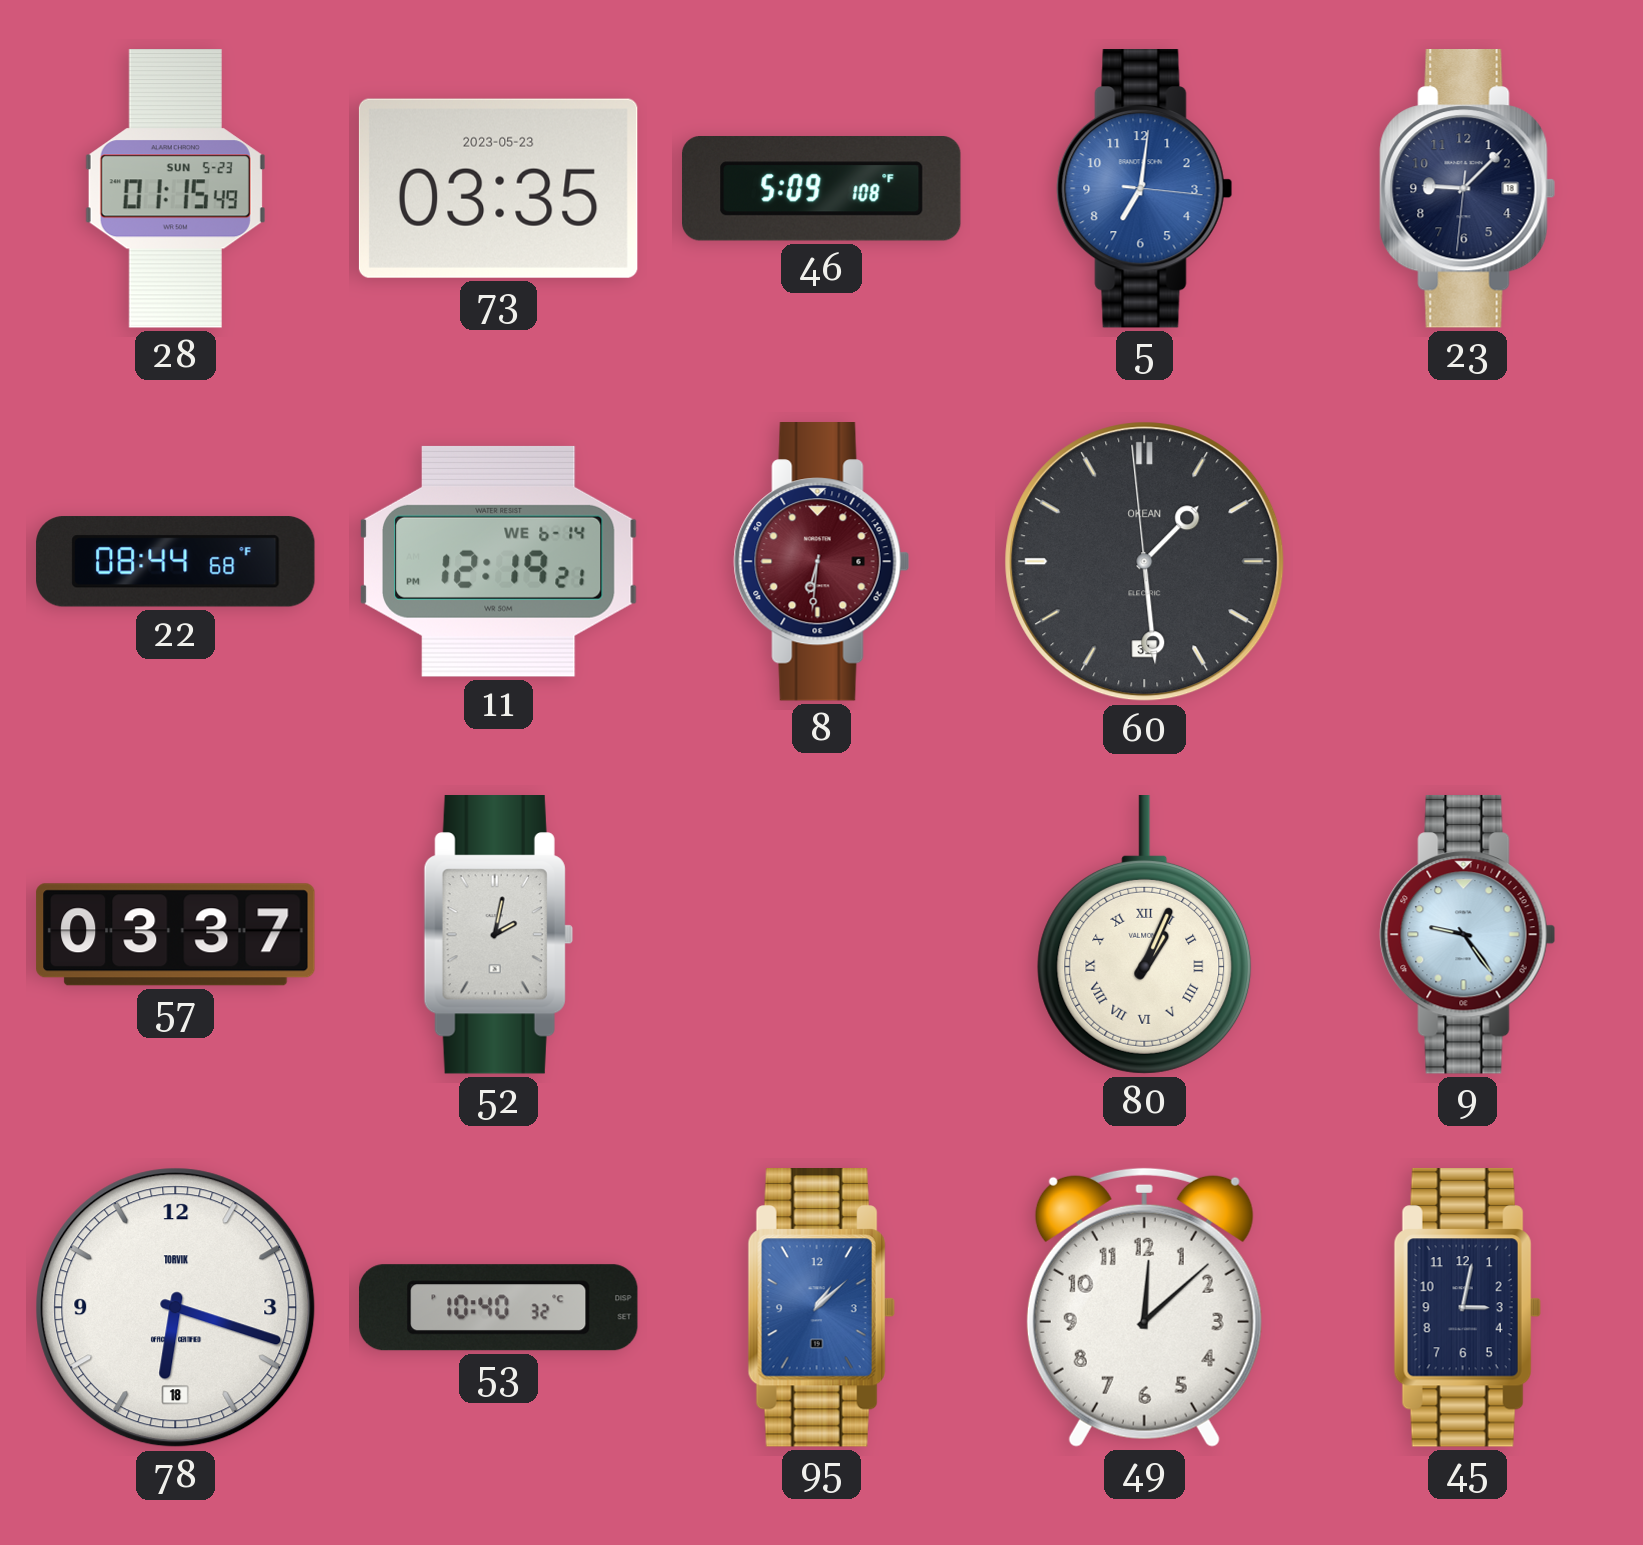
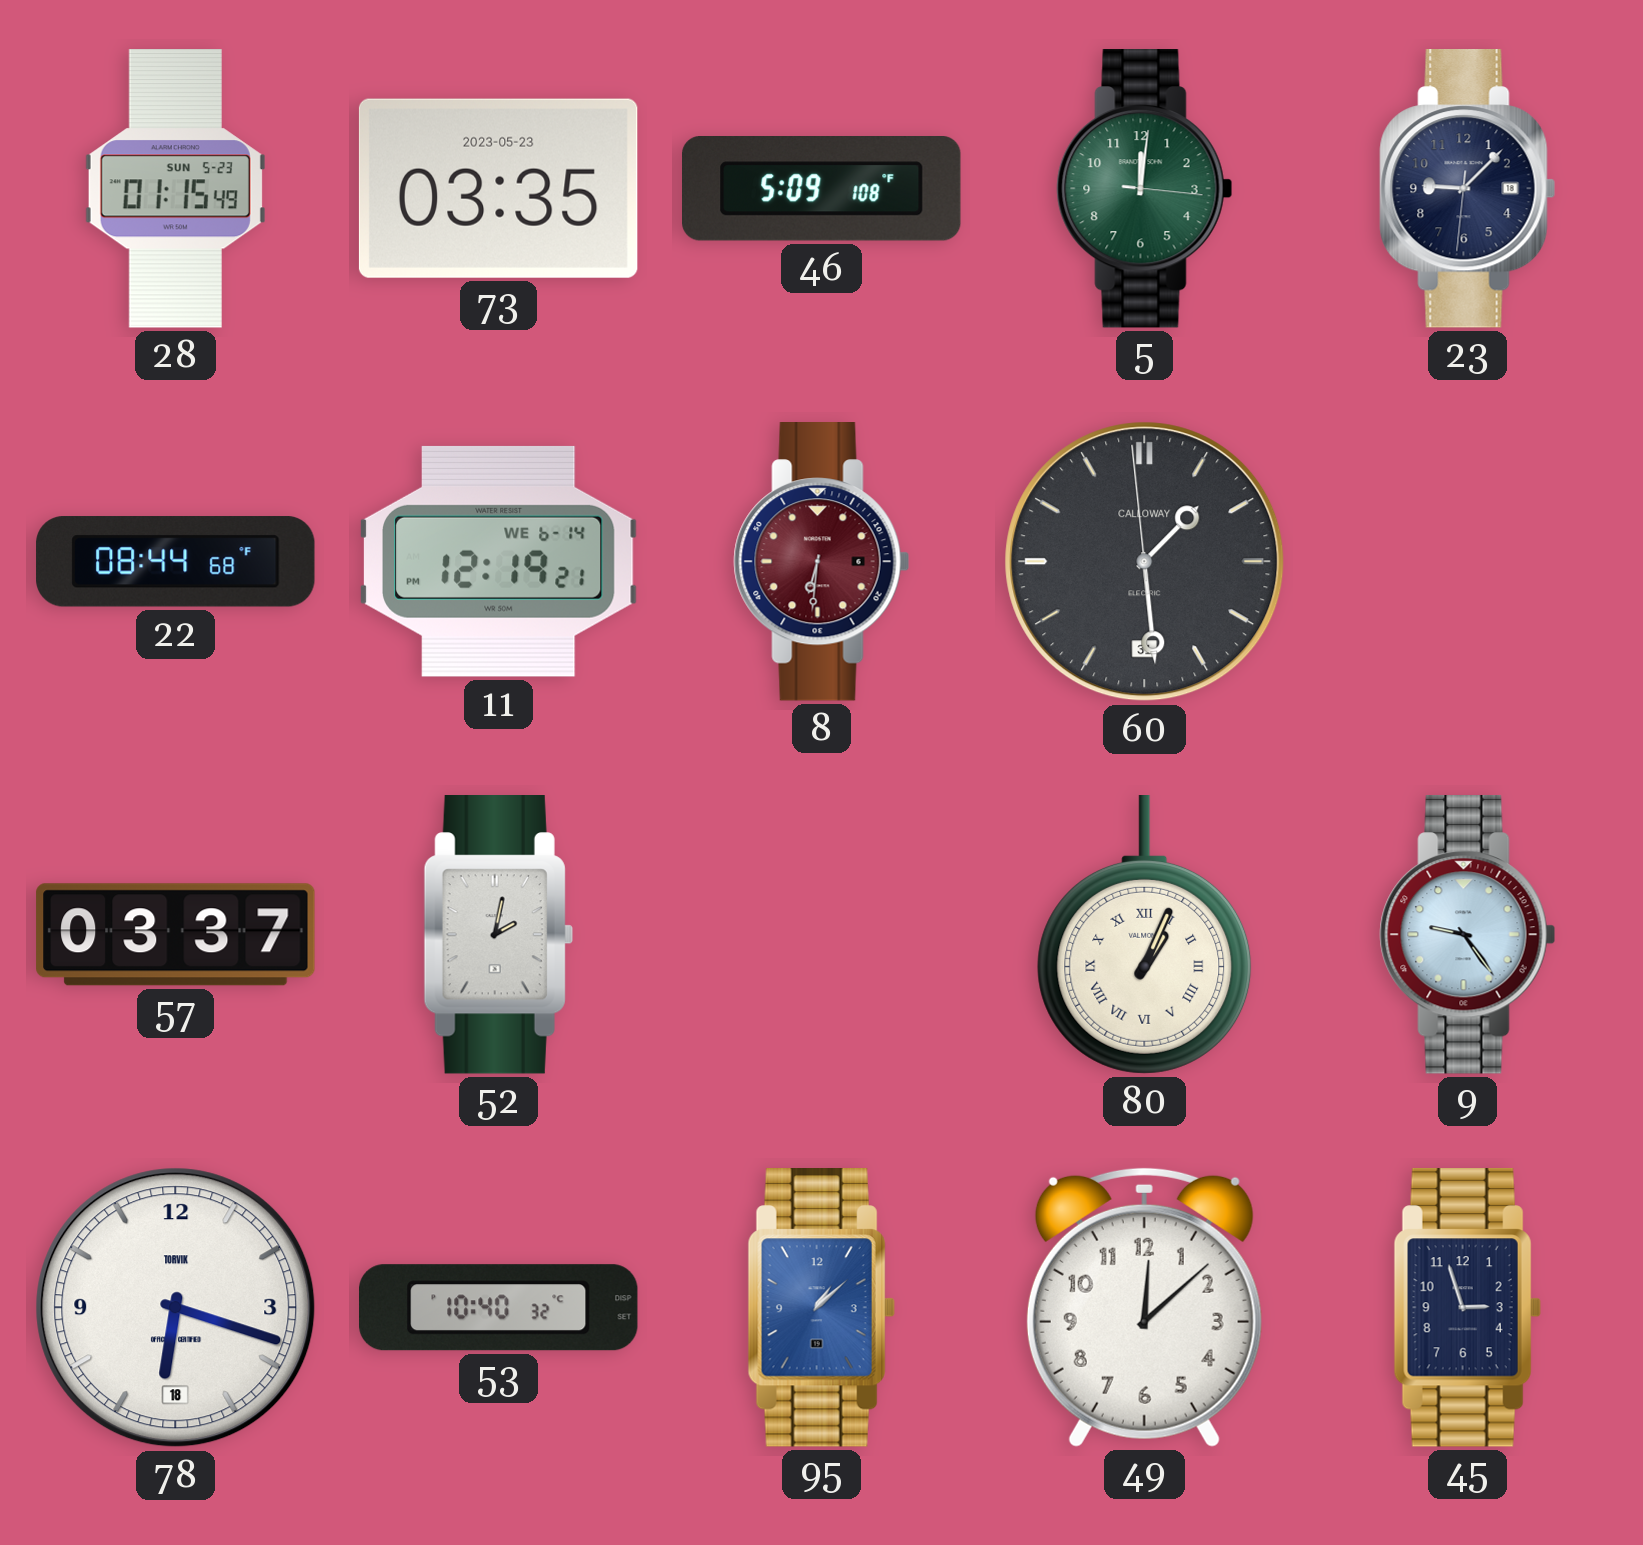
5: 7:01 -> 12:01 (1145, 189)
5 dial: blue -> green (1145, 189)
60 brand: OKEAN -> CALLOWAY (1145, 562)
45: 3:02 -> 2:57 (1467, 1308)
